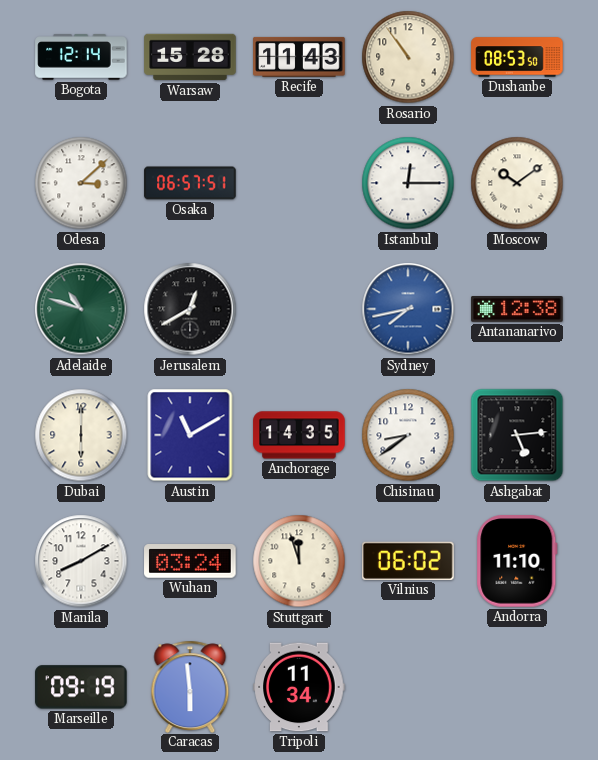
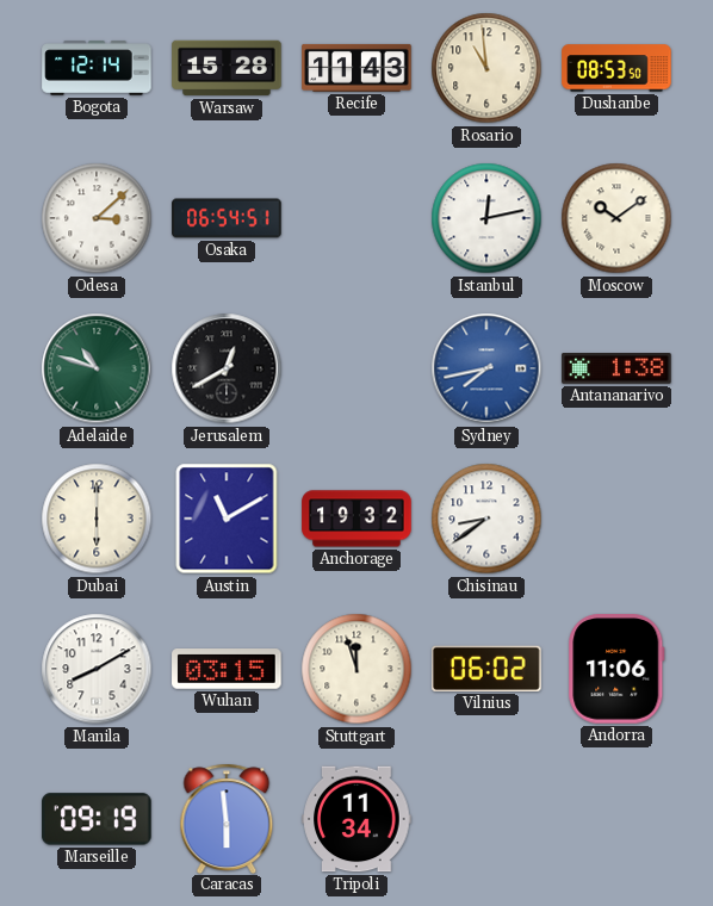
Rosario: 10:54 -> 10:59 (486, 68)
Osaka: 06:57 -> 06:54 (227, 218)
Istanbul: 12:15 -> 12:13 (486, 218)
Antananarivo: 12:38 -> 1:38 (616, 370)
Anchorage: 14:35 -> 19:32 (356, 519)
Ashgabat: 5:14 -> none (517, 435)
Wuhan: 03:24 -> 03:15 (227, 670)
Andorra: 11:10 -> 11:06 (616, 669)
